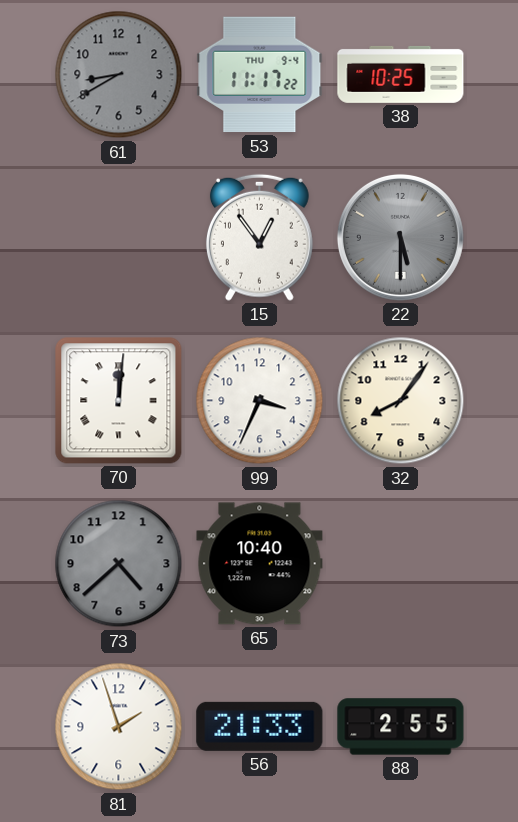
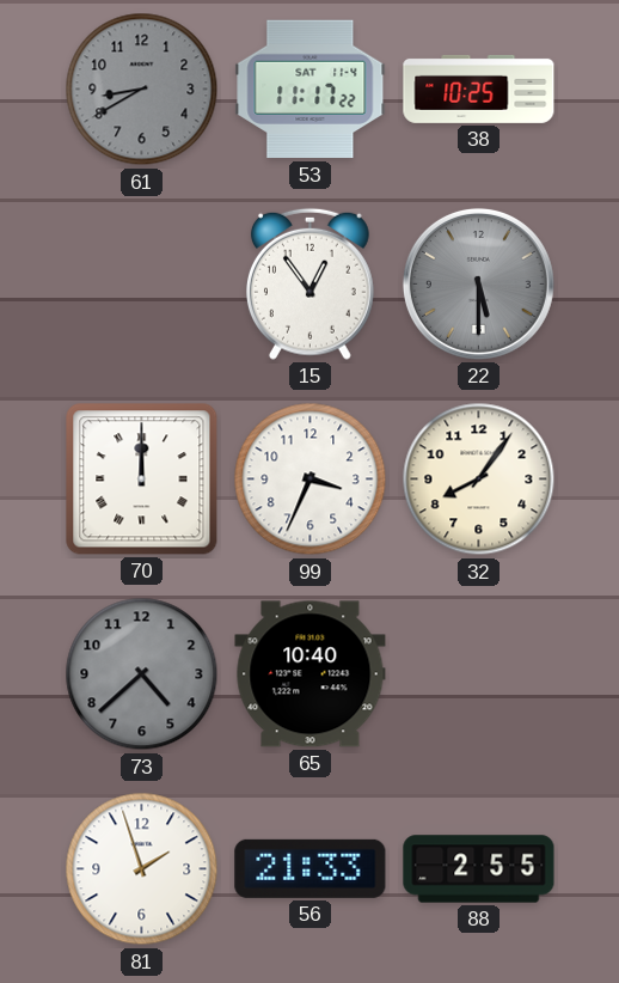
53 date: THU 9-4 -> SAT 11-4 (311, 90)
70: 12:01 -> 12:00 (142, 480)
